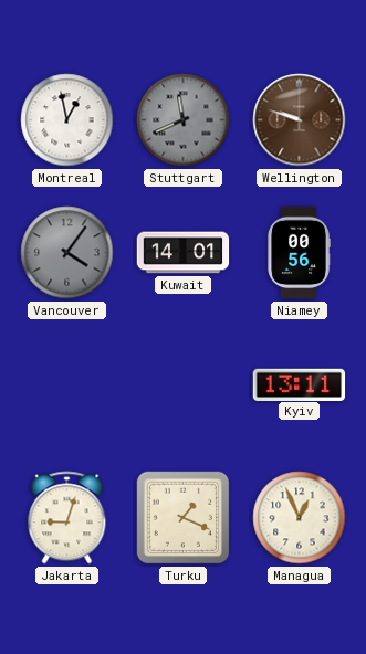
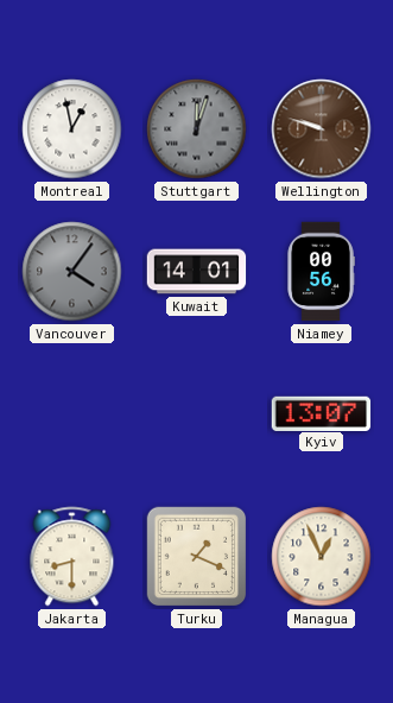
Stuttgart: 11:41 -> 12:03 (197, 129)
Kyiv: 13:11 -> 13:07 (322, 413)
Jakarta: 9:03 -> 8:30 (72, 557)
